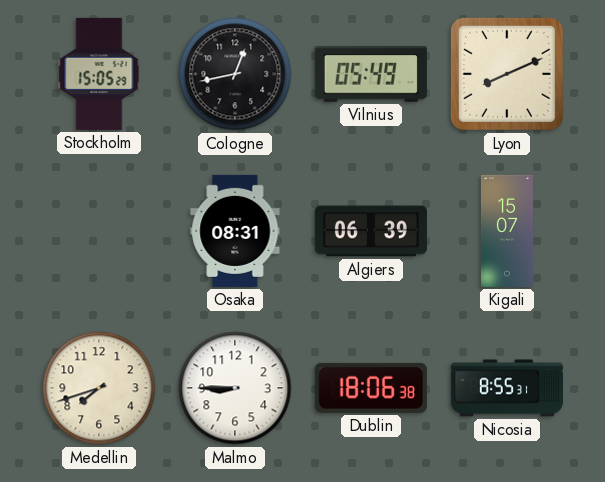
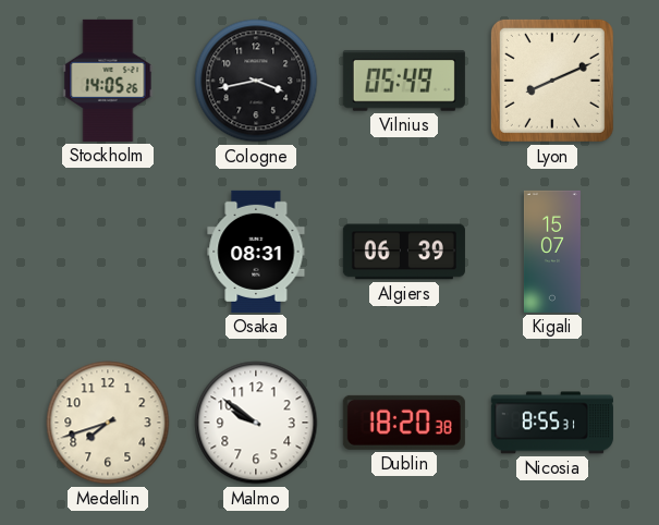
Stockholm: 15:05 -> 14:05 (108, 81)
Cologne: 12:43 -> 3:43 (256, 81)
Malmo: 8:45 -> 9:51 (256, 423)
Dublin: 18:06 -> 18:20 (404, 423)
